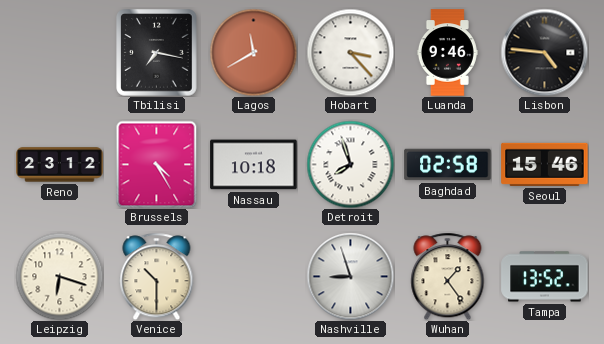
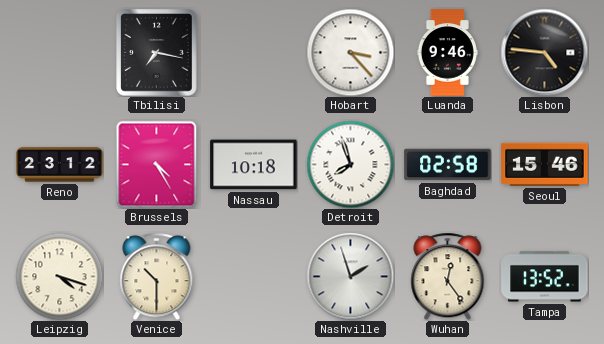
Lagos: 11:40 -> none (253, 52)
Leipzig: 6:18 -> 4:18 (59, 276)
Nashville: 8:57 -> 1:57 (350, 276)
Wuhan: 1:24 -> 12:24 (448, 276)
